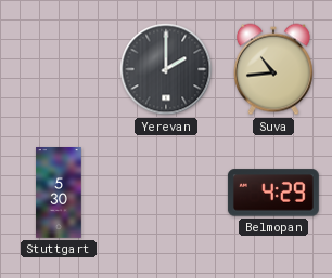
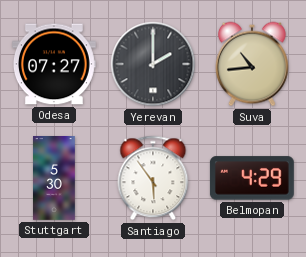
Odesa: none -> 07:27 (54, 64)
Santiago: none -> 5:54 (153, 178)
